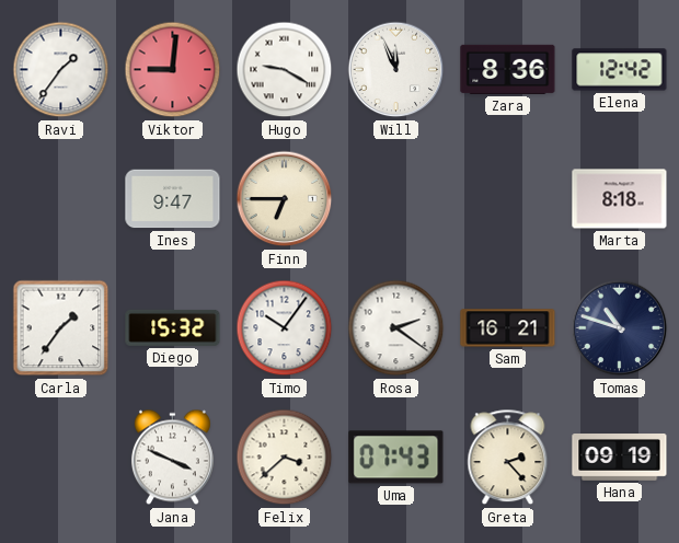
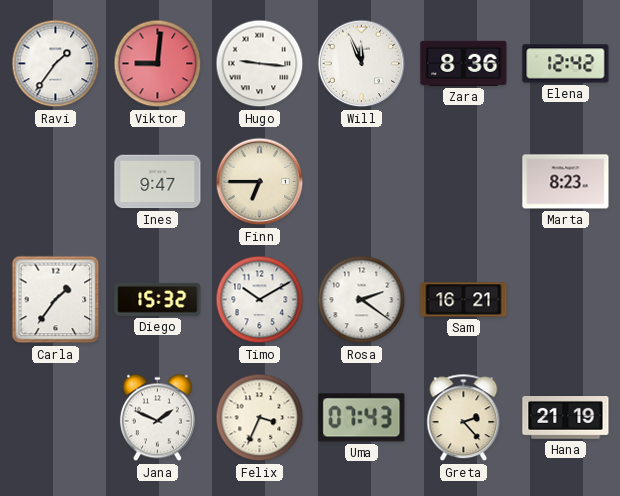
Hugo: 9:20 -> 9:16 (260, 64)
Marta: 8:18 -> 8:23 (566, 182)
Timo: 10:06 -> 10:10 (260, 300)
Tomas: 10:48 -> none (620, 328)
Jana: 3:49 -> 1:49 (157, 418)
Felix: 3:38 -> 3:34 (260, 418)
Hana: 09:19 -> 21:19 (566, 418)
